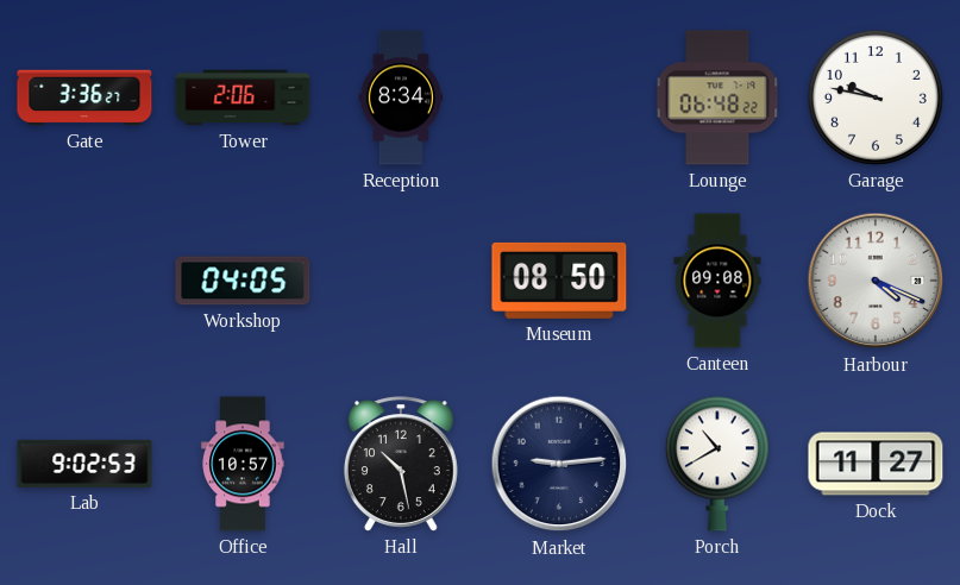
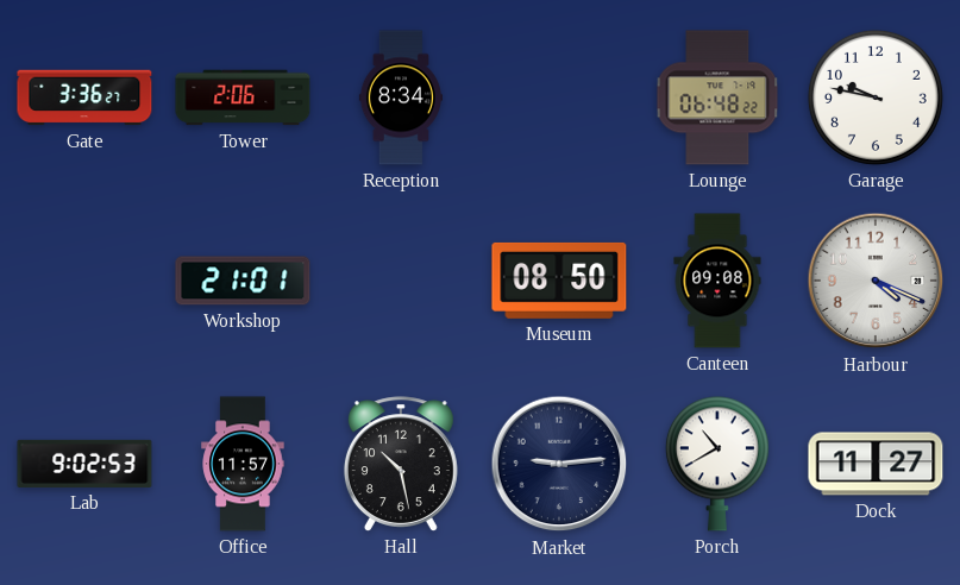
Workshop: 04:05 -> 21:01 (243, 281)
Office: 10:57 -> 11:57 (243, 464)
